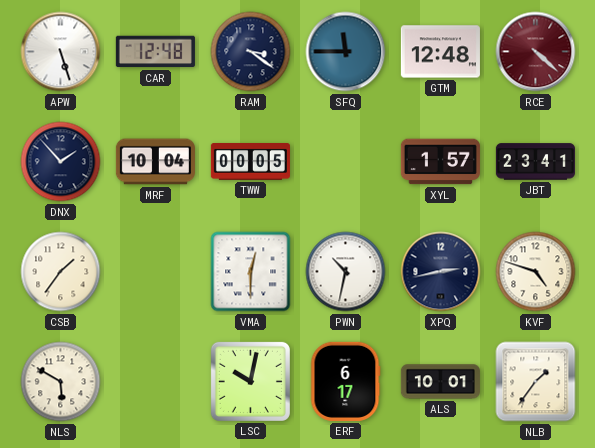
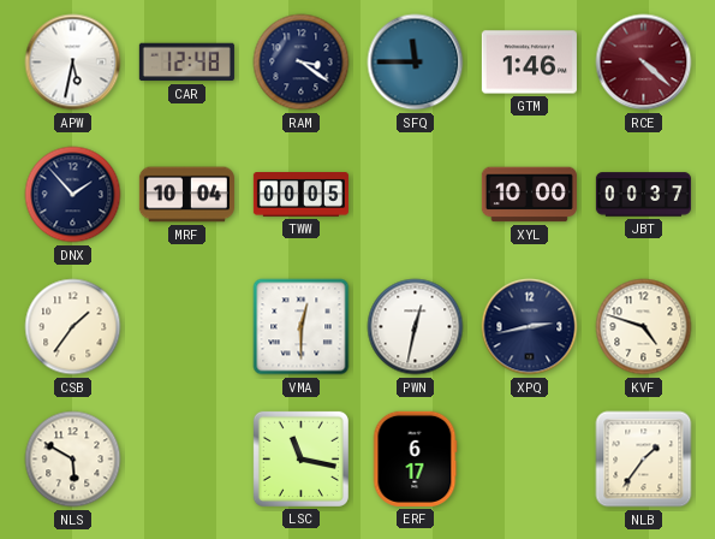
APW: 5:27 -> 5:32 (73, 63)
GTM: 12:48 -> 1:46 (529, 63)
XYL: 1:57 -> 10:00 (529, 195)
JBT: 23:41 -> 00:37 (643, 195)
PWN: 10:32 -> 12:32 (416, 327)
LSC: 10:02 -> 11:17 (300, 458)
ALS: 10:01 -> none (440, 382)
